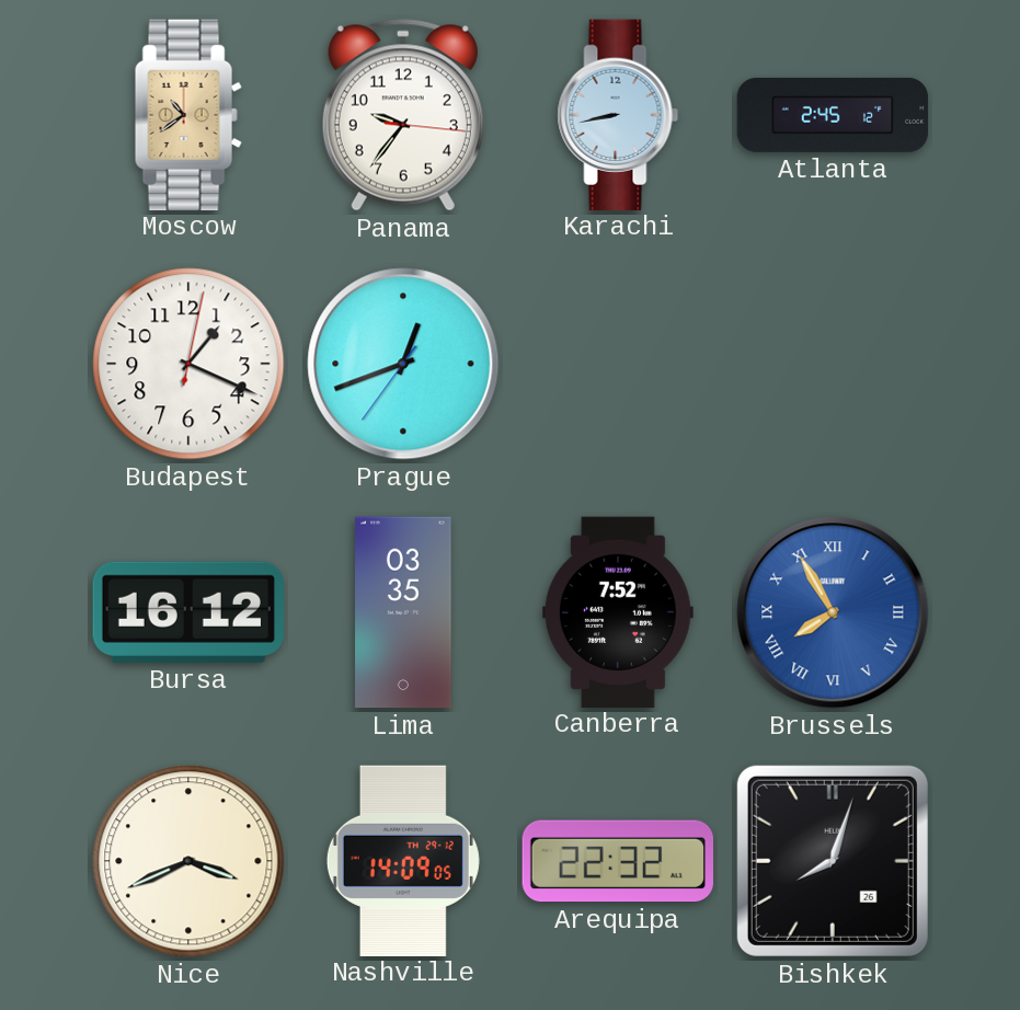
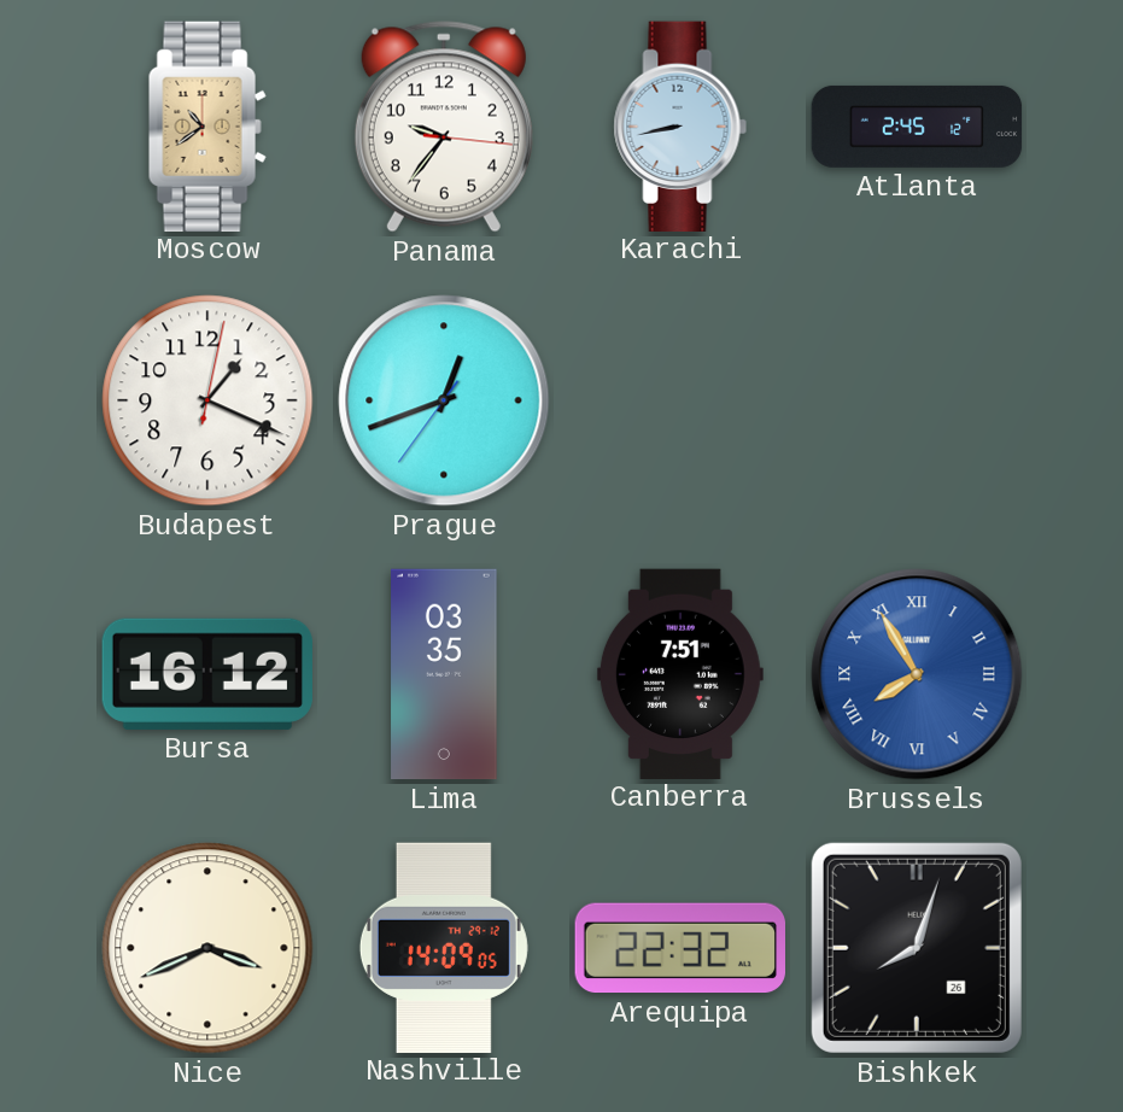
Canberra: 7:52 -> 7:51 (680, 673)
